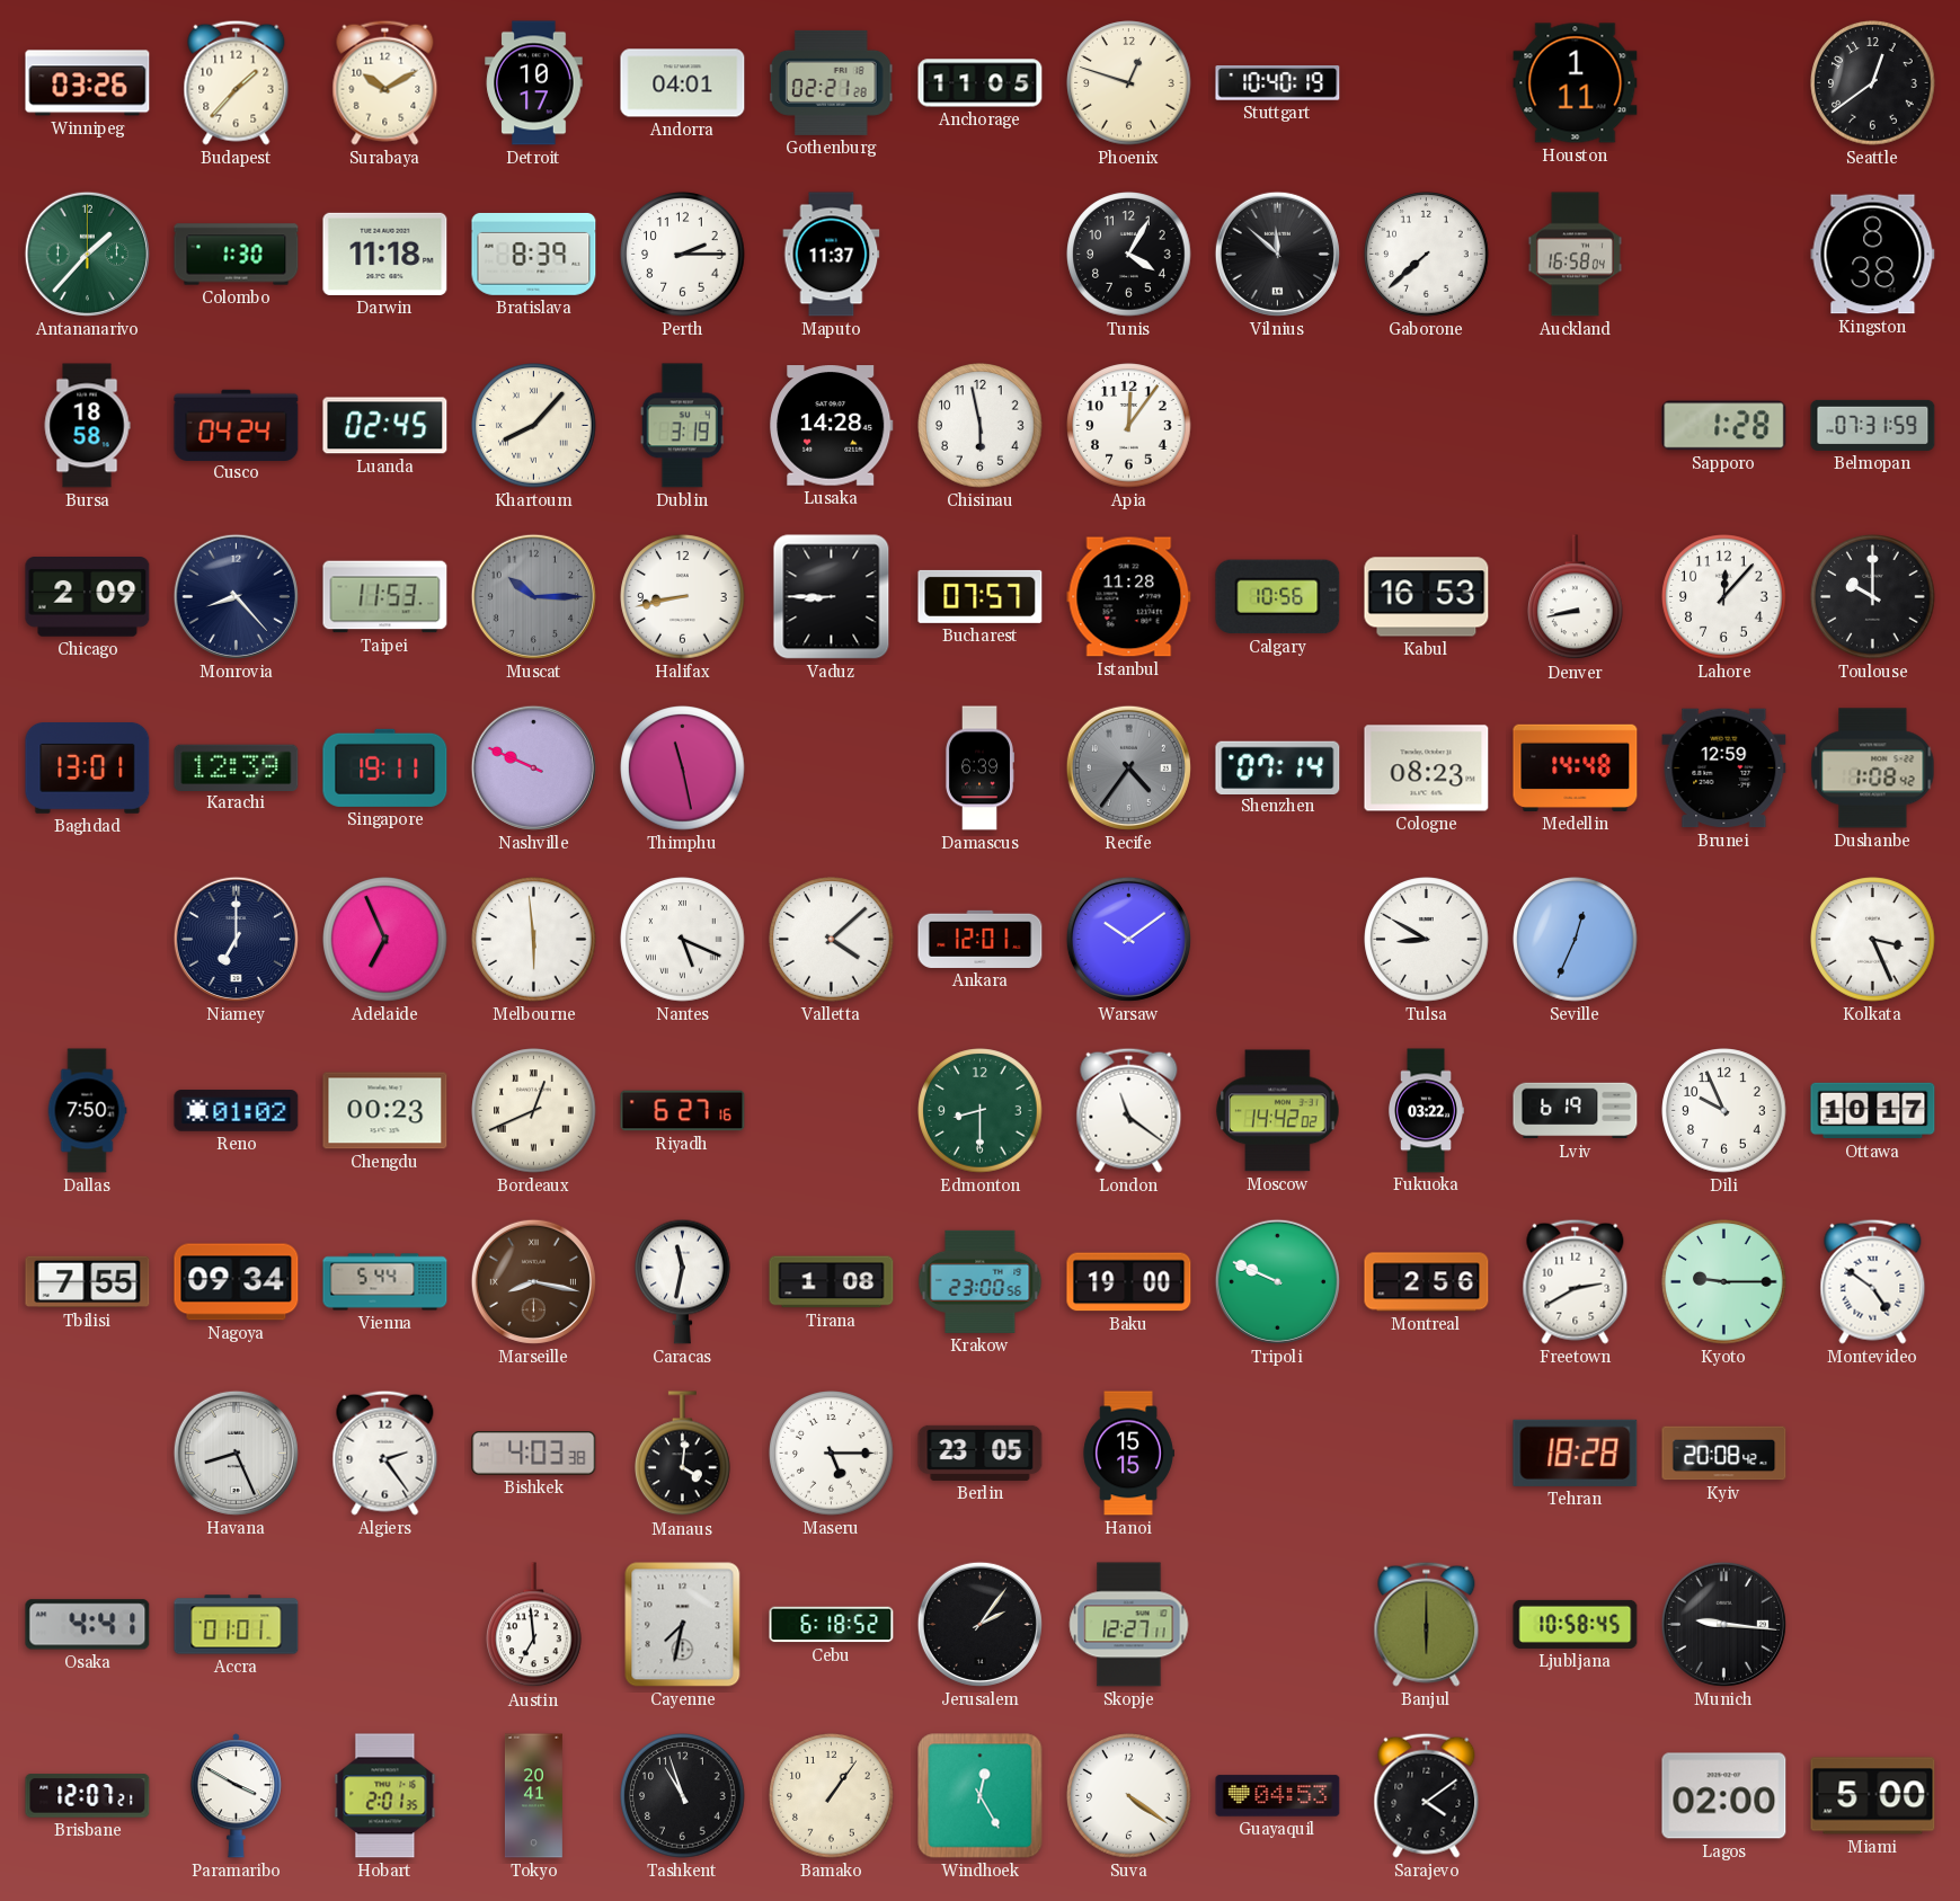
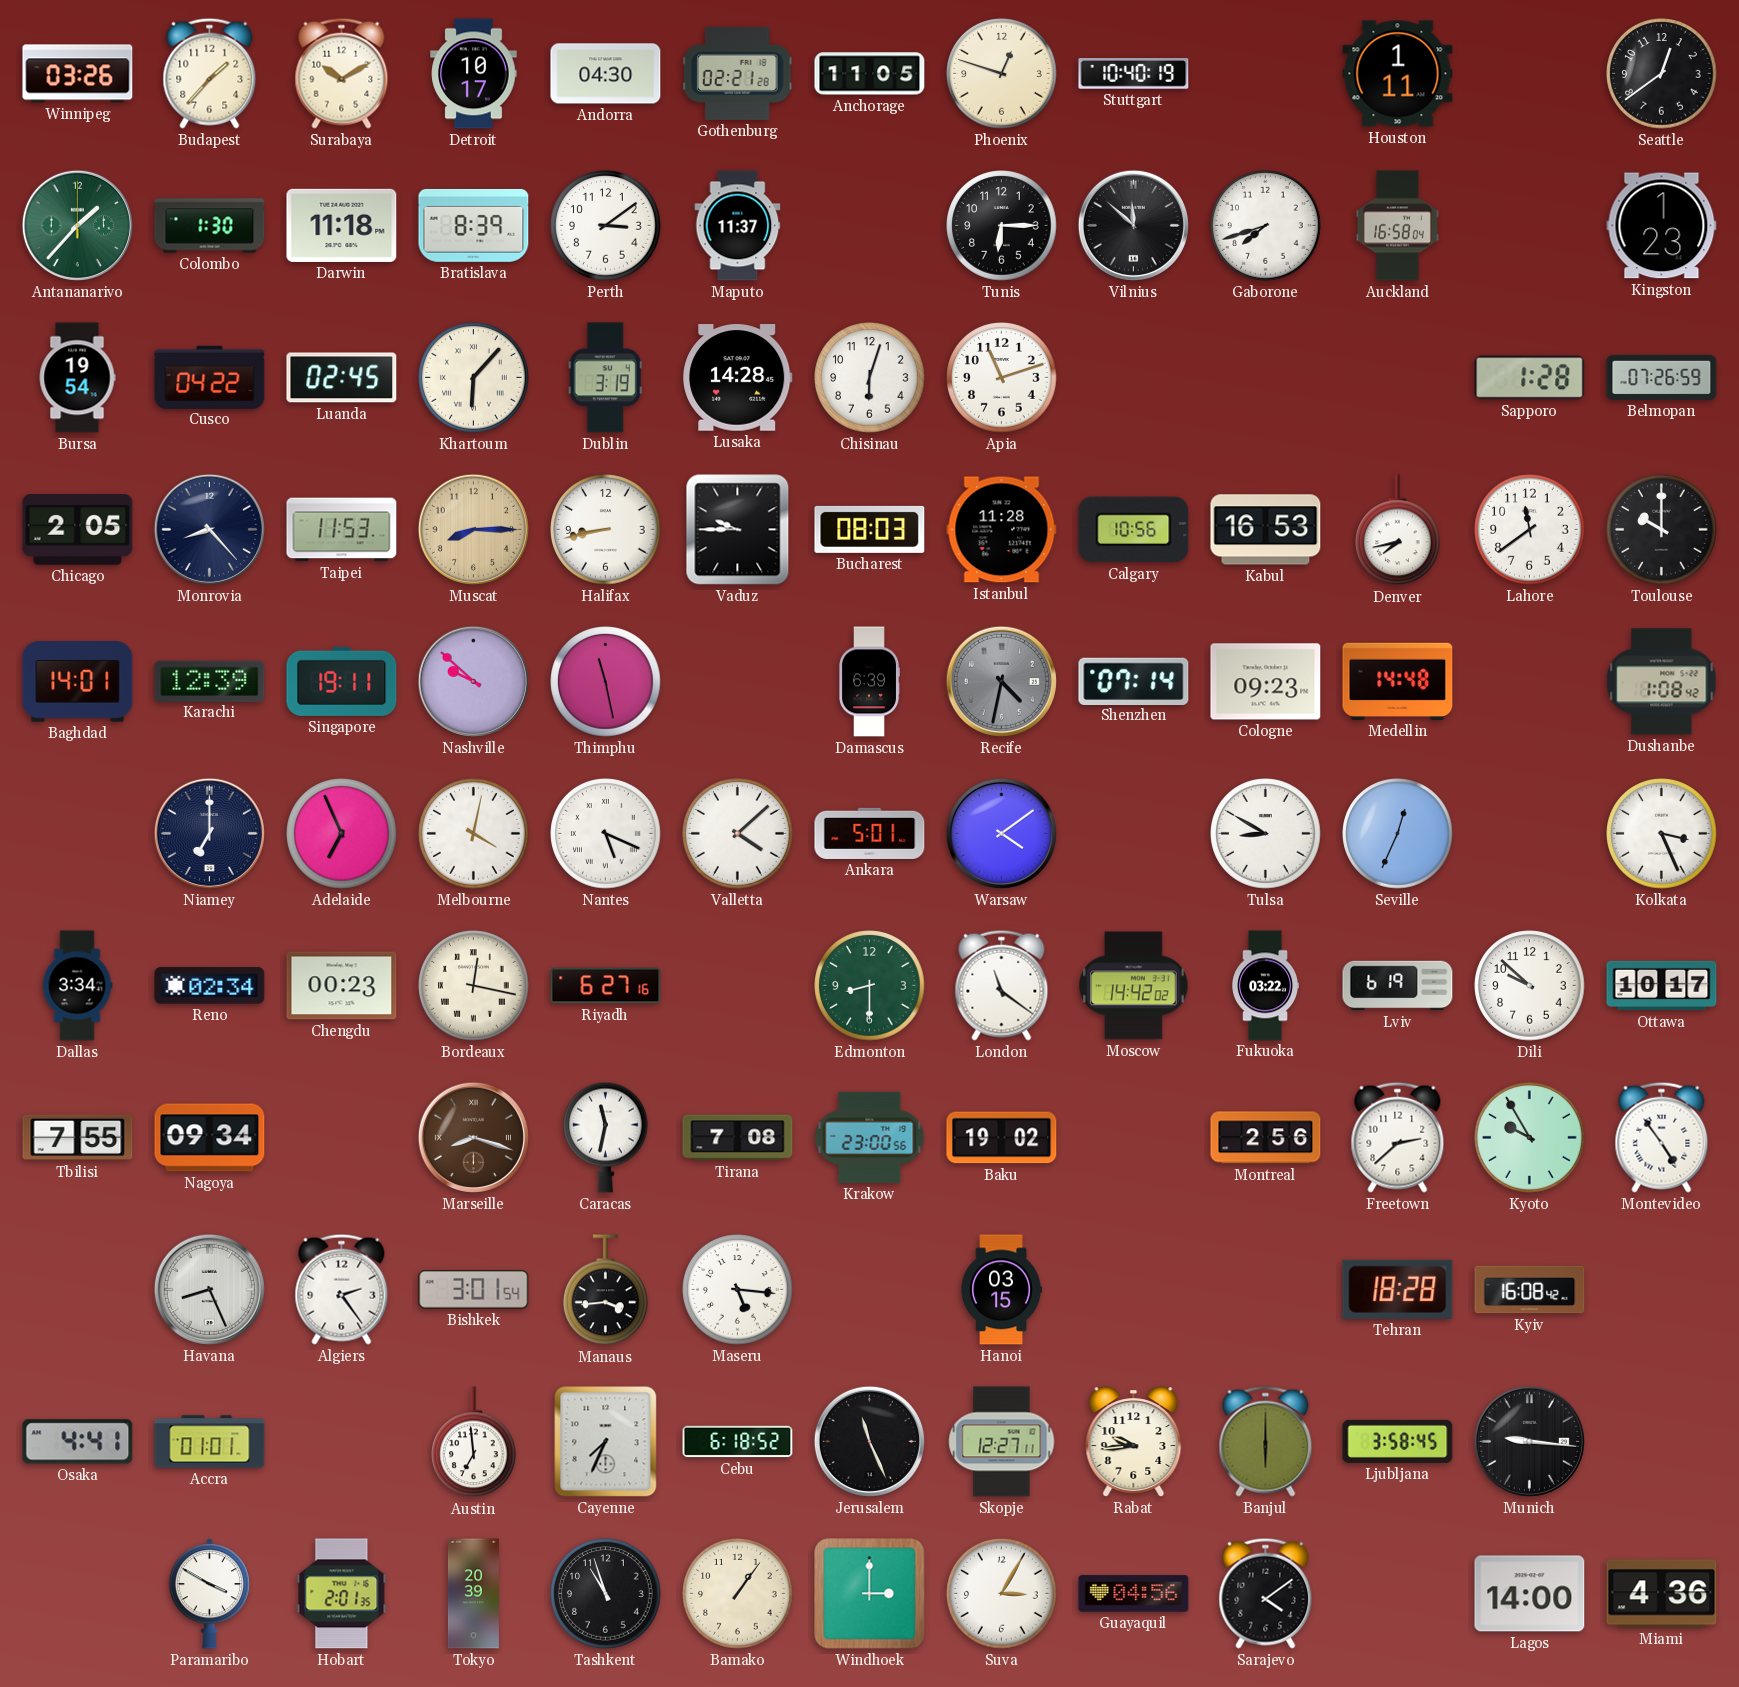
Andorra: 04:01 -> 04:30 (606, 74)
Perth: 2:15 -> 3:09 (606, 226)
Tunis: 4:05 -> 6:15 (1002, 226)
Gaborone: 7:38 -> 7:42 (1266, 226)
Kingston: 8:38 -> 1:23 (1662, 226)
Bursa: 18:58 -> 19:54 (77, 378)
Cusco: 04:24 -> 04:22 (210, 377)
Khartoum: 8:07 -> 6:07 (474, 378)
Chisinau: 5:58 -> 6:03 (870, 378)
Apia: 12:06 -> 11:12 (1002, 378)
Belmopan: 07:31 -> 07:26 (1662, 377)
Chicago: 2:09 -> 2:05 (78, 530)
Muscat: 10:15 -> 8:15 (473, 529)
Muscat dial: grey -> champagne (473, 529)
Vaduz: 8:45 -> 9:45 (738, 530)
Bucharest: 07:57 -> 08:03 (870, 529)
Denver: 8:43 -> 7:43 (1398, 530)
Lahore: 12:07 -> 11:39 (1530, 530)
Baghdad: 13:01 -> 14:01 (78, 682)
Nashville: 9:49 -> 9:52 (473, 681)
Recife: 4:36 -> 4:32 (1001, 681)
Cologne: 08:23 -> 09:23 (1266, 682)
Brunei: 12:59 -> none (1724, 769)
Melbourne: 5:59 -> 4:02 (474, 834)
Ankara: 12:01 -> 5:01 (870, 833)
Warsaw: 10:09 -> 4:09 (1001, 833)
Dallas: 7:50 -> 3:34 (77, 986)
Reno: 01:02 -> 02:34 (210, 986)
Bordeaux: 12:41 -> 12:17 (474, 986)
Dili: 9:56 -> 9:52 (1530, 986)
Vienna: 5:44 -> none (385, 1282)
Marseille: 8:17 -> 8:18 (473, 1137)
Tirana: 1:08 -> 7:08 (738, 1138)
Baku: 19:00 -> 19:02 (1002, 1138)
Tripoli: 9:49 -> none (1277, 1281)
Freetown: 2:40 -> 2:38 (1398, 1137)
Kyoto: 9:15 -> 9:55 (1530, 1138)
Montevideo: 4:51 -> 4:54 (1662, 1137)
Bishkek: 4:03 -> 3:01 (474, 1290)
Manaus: 4:01 -> 3:44 (606, 1290)
Maseru: 5:15 -> 5:16 (738, 1290)
Berlin: 23:05 -> none (981, 1453)
Hanoi: 15:15 -> 03:15 (1001, 1290)
Kyiv: 20:08 -> 16:08 (1530, 1290)
Cayenne: 7:32 -> 7:34 (606, 1442)
Jerusalem: 2:06 -> 11:26 (869, 1441)
Rabat: none -> 9:44 (1134, 1442)
Ljubljana: 10:58 -> 3:58 (1398, 1441)
Brisbane: 12:07 -> none (88, 1796)
Tokyo: 20:41 -> 20:39 (473, 1594)
Windhoek: 12:25 -> 3:00 (870, 1594)
Suva: 4:21 -> 3:05 (1002, 1594)
Guayaquil: 04:53 -> 04:56 (1134, 1594)
Lagos: 02:00 -> 14:00 (1530, 1594)
Miami: 5:00 -> 4:36 (1662, 1594)
